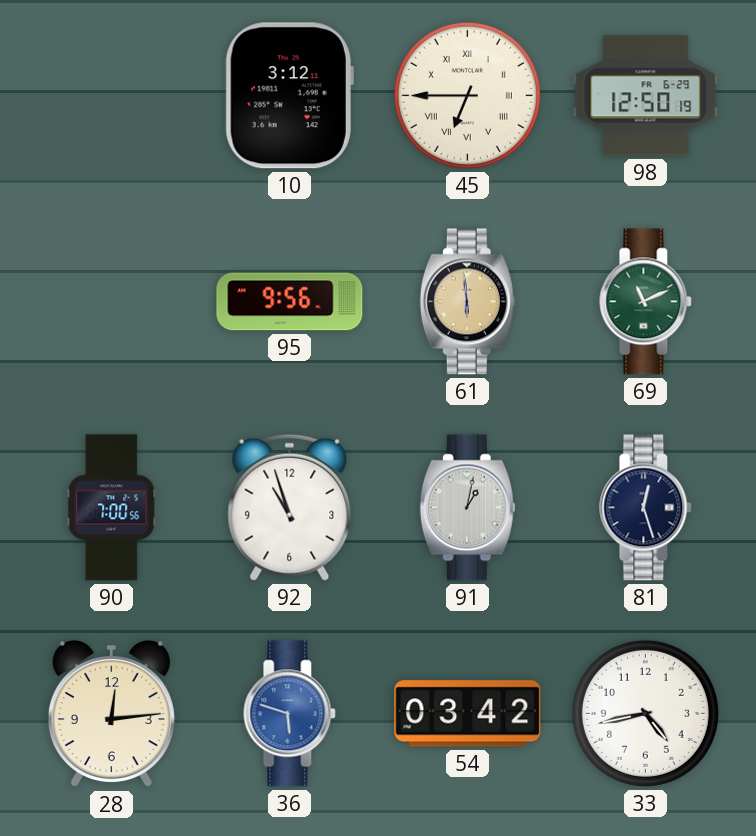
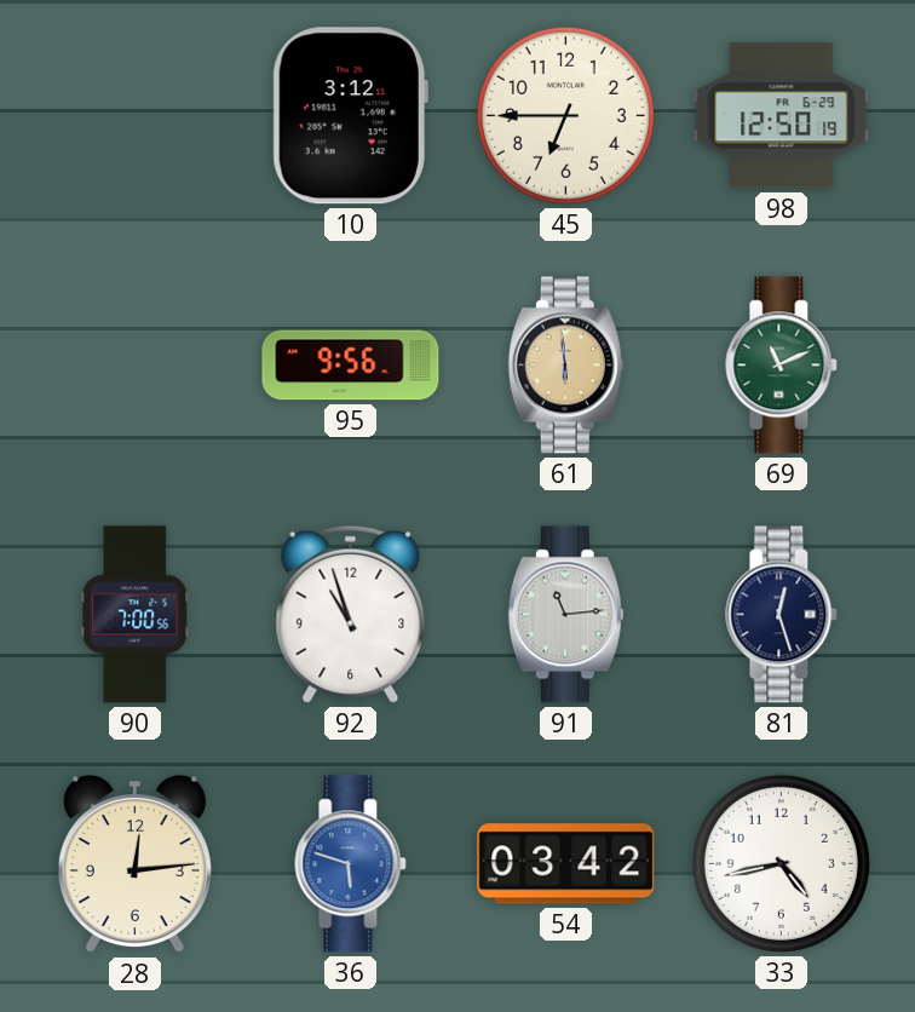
45 numerals: Roman -> Arabic (565, 115)
91: 1:02 -> 11:14 (565, 615)
